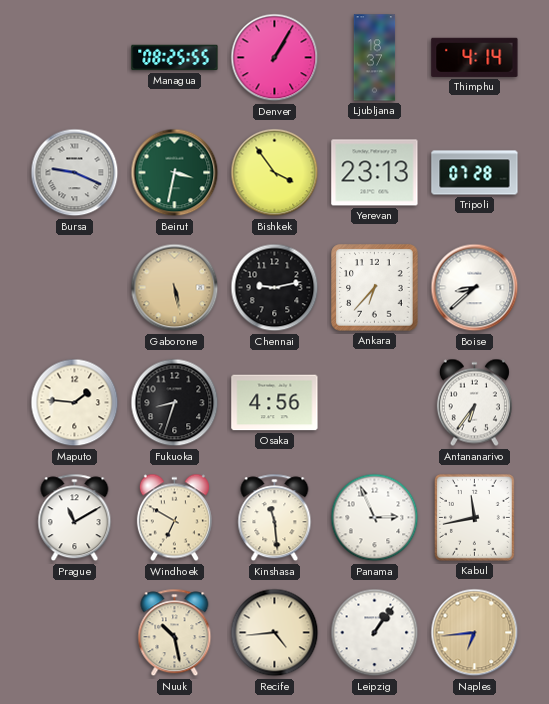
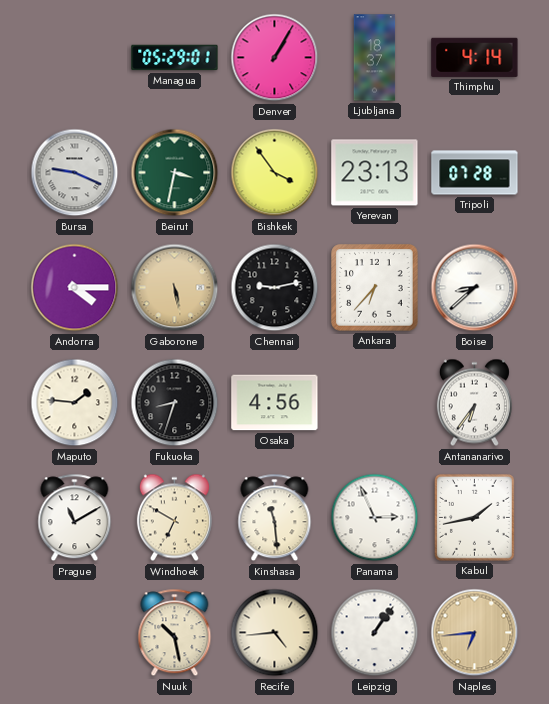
Managua: 08:25 -> 05:29 (175, 58)
Andorra: none -> 4:15 (75, 288)
Kabul: 11:43 -> 1:43 (474, 517)
